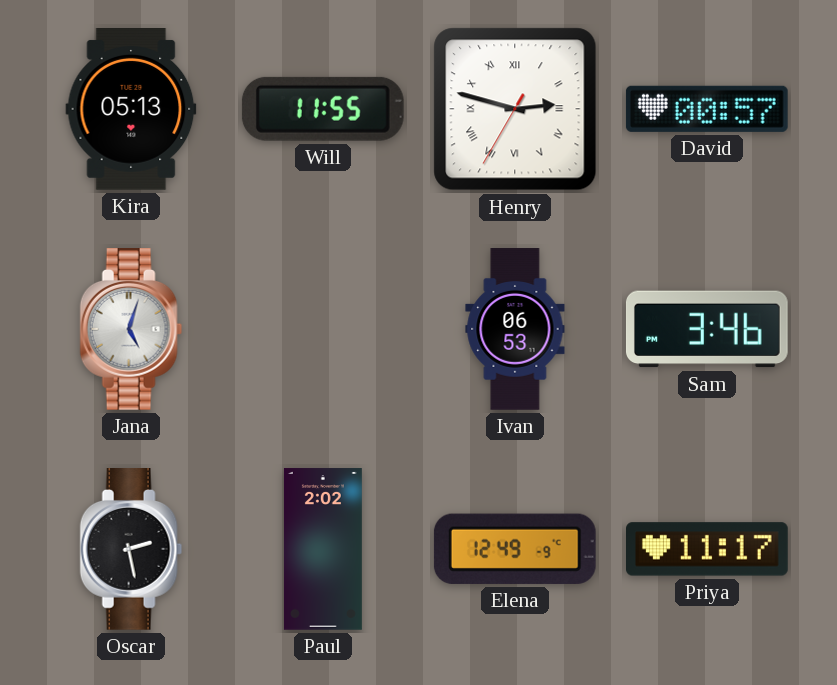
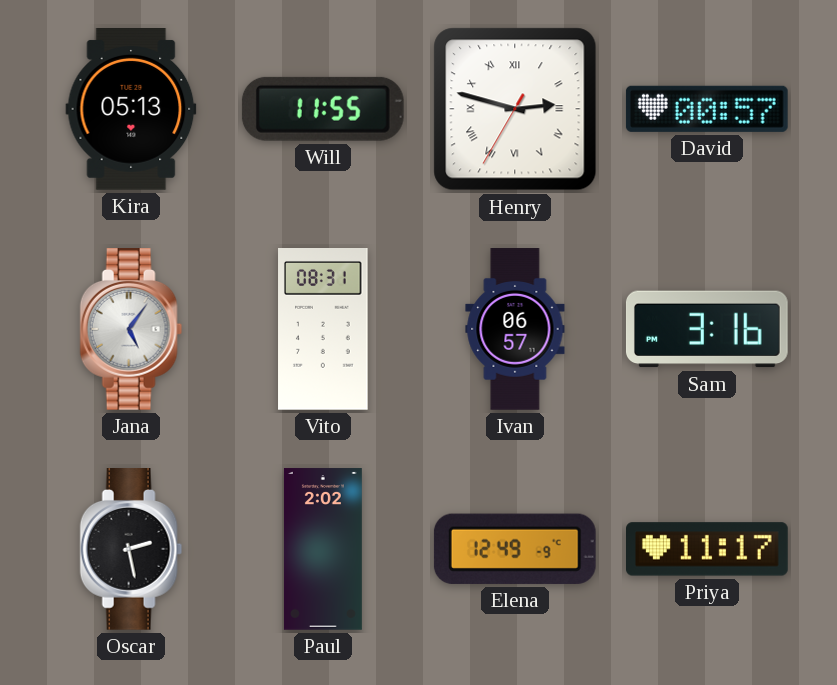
Jana: 5:03 -> 5:06 (131, 330)
Vito: none -> 08:31 (323, 330)
Ivan: 06:53 -> 06:57 (515, 329)
Sam: 3:46 -> 3:16 (707, 329)
